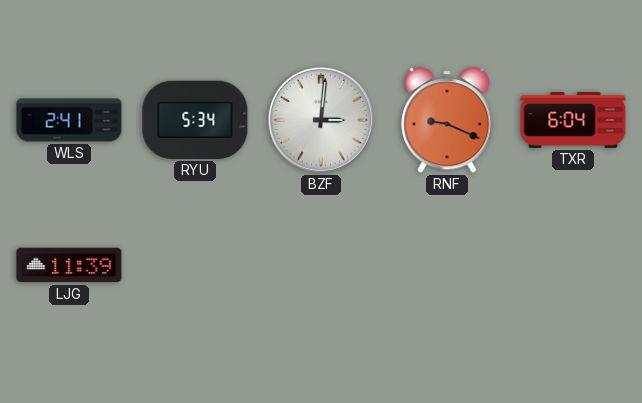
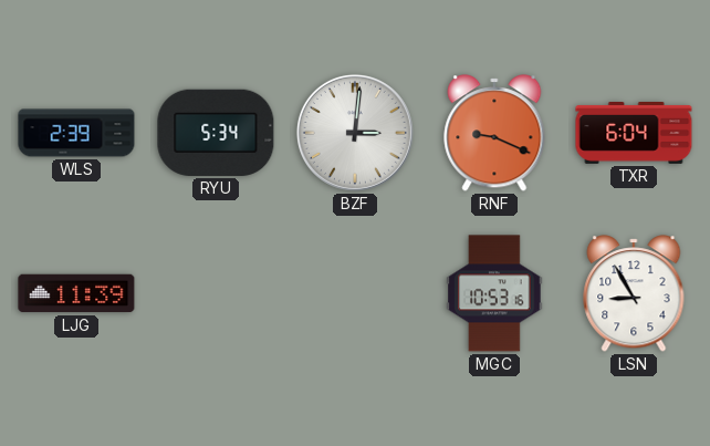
WLS: 2:41 -> 2:39 (76, 133)
MGC: none -> 10:53 (494, 293)
LSN: none -> 8:55 (634, 293)
